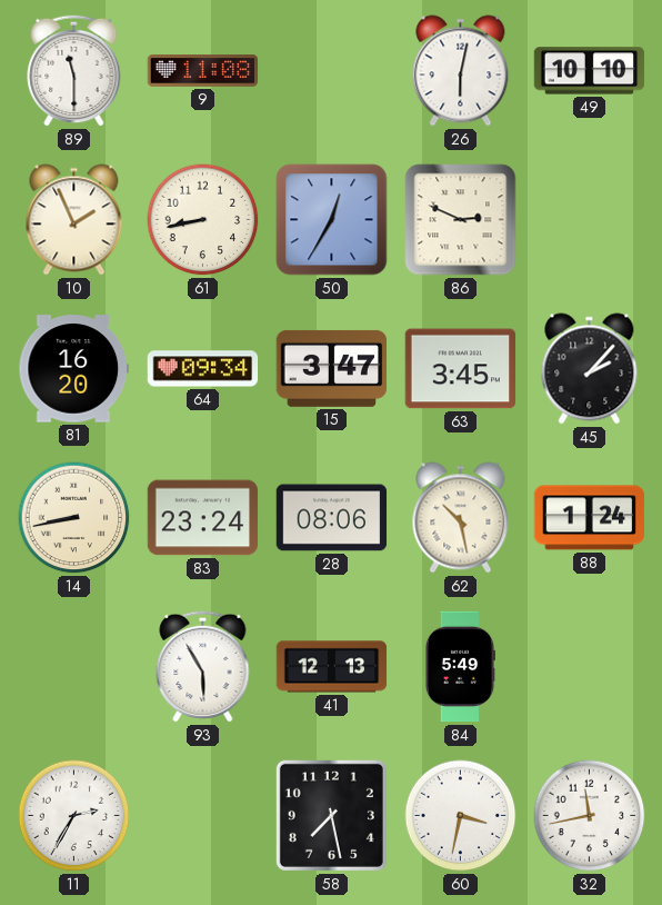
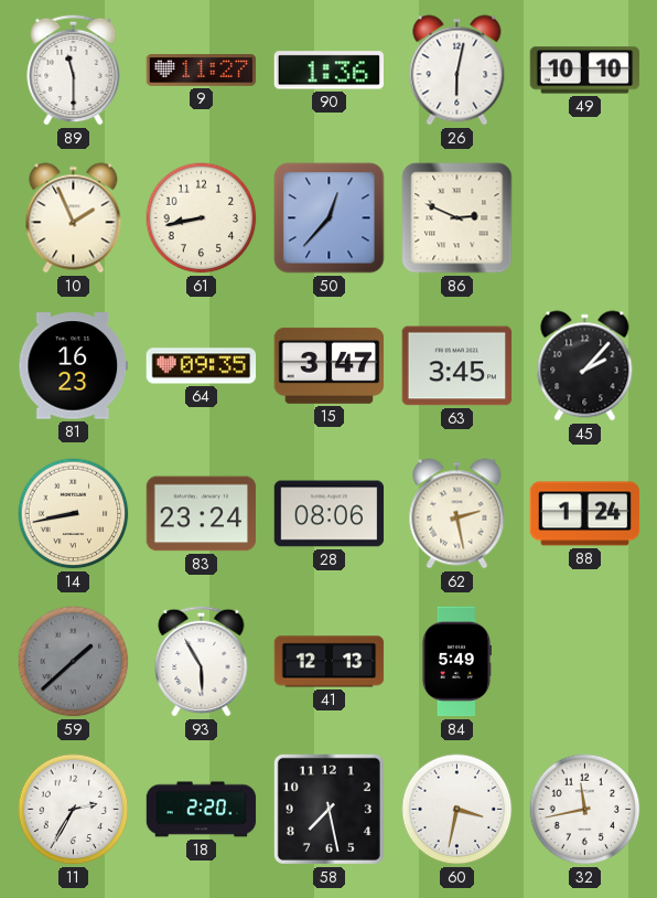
9: 11:08 -> 11:27 (202, 71)
90: none -> 1:36 (328, 71)
50: 12:35 -> 12:37 (330, 218)
81: 16:20 -> 16:23 (73, 366)
64: 09:34 -> 09:35 (202, 366)
62: 10:28 -> 2:28 (457, 514)
59: none -> 1:38 (74, 662)
18: none -> 2:20 (202, 810)
